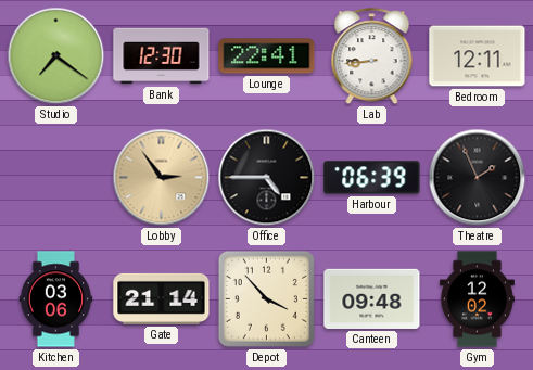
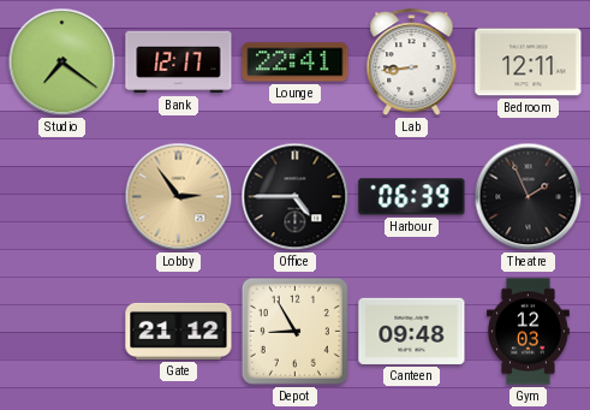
Bank: 12:30 -> 12:17 (179, 63)
Kitchen: 03:06 -> none (56, 299)
Gate: 21:14 -> 21:12 (179, 331)
Depot: 3:53 -> 8:55 (294, 331)
Gym: 12:02 -> 12:03 (528, 332)
